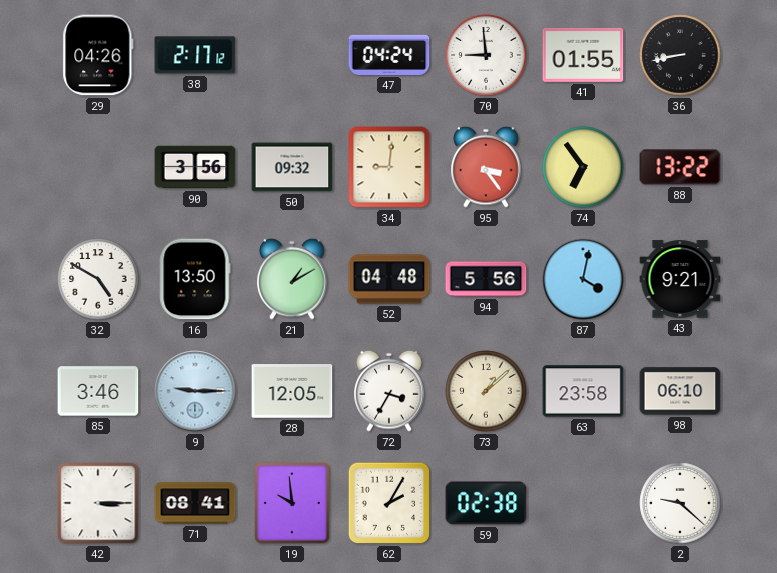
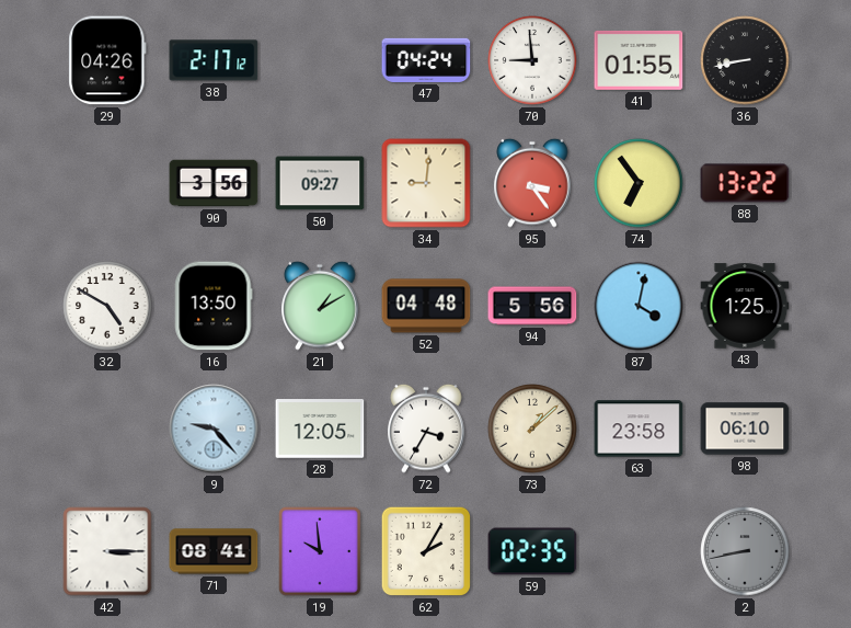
50: 09:32 -> 09:27 (320, 183)
43: 9:21 -> 1:25 (745, 306)
85: 3:46 -> none (98, 391)
9: 9:15 -> 9:23 (214, 429)
59: 02:38 -> 02:35 (532, 551)
2: 9:22 -> 8:43 (745, 551)
2 dial: white -> grey (745, 551)
